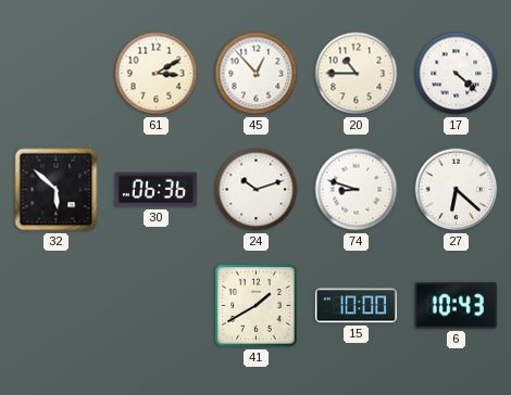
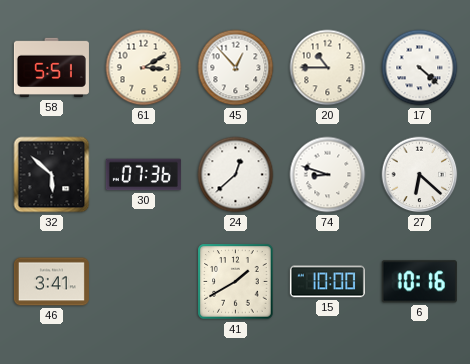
58: none -> 5:51 (51, 68)
30: 06:36 -> 07:36 (143, 175)
24: 10:12 -> 12:38 (236, 175)
46: none -> 3:41 (51, 282)
6: 10:43 -> 10:16 (419, 282)
